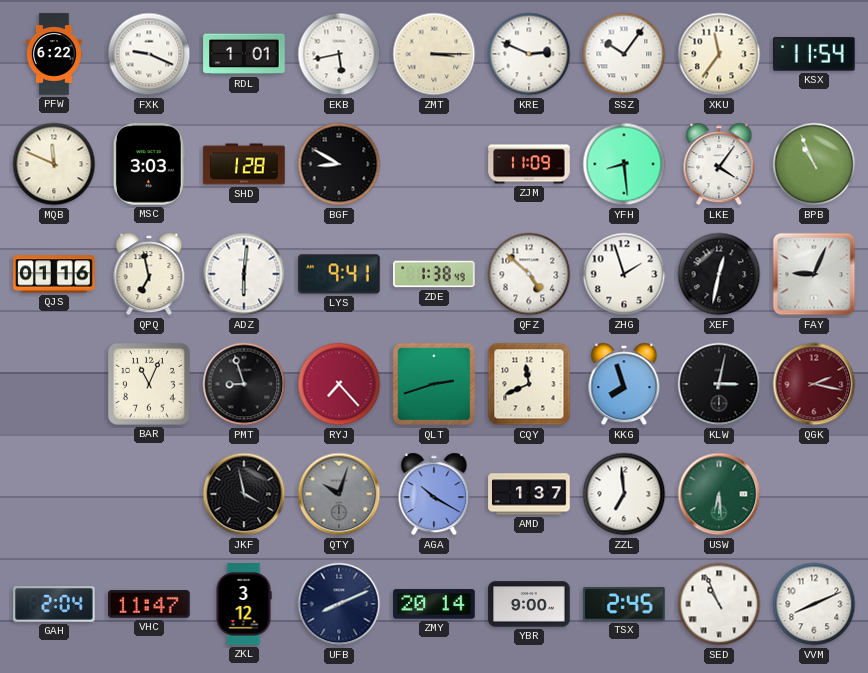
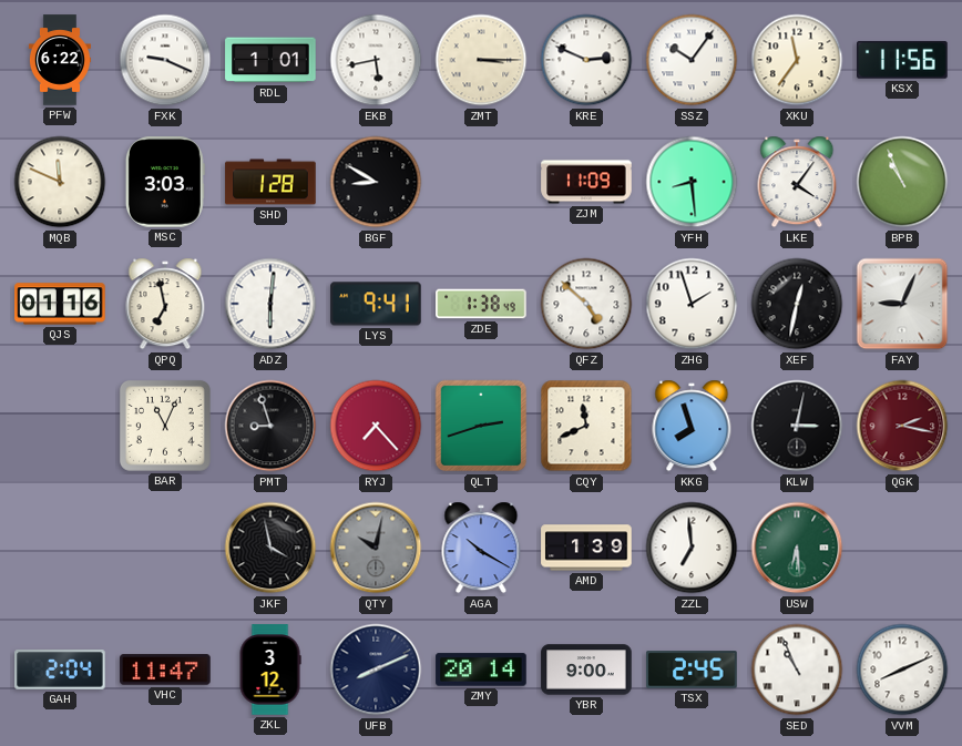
KSX: 11:54 -> 11:56 (902, 60)
QTY: 10:03 -> 10:02 (376, 548)
AMD: 1:37 -> 1:39 (586, 548)
